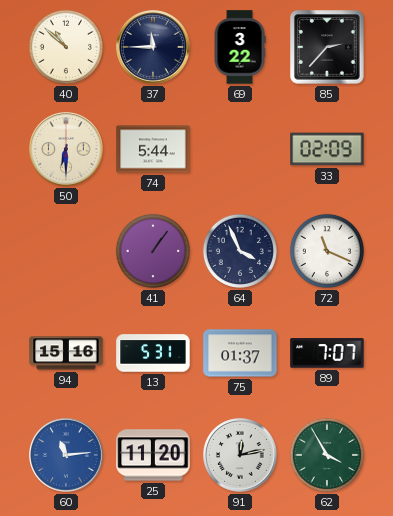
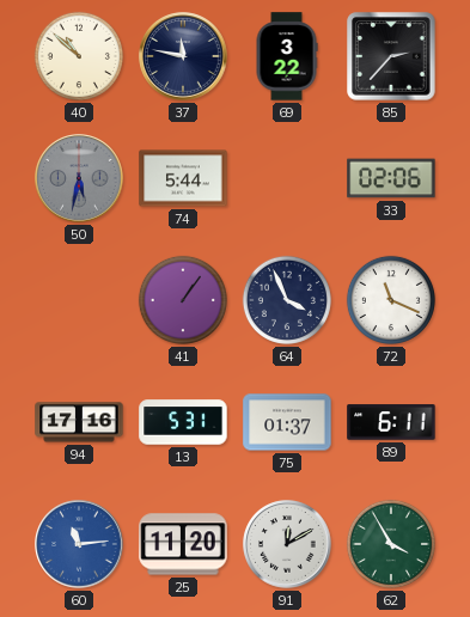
37: 11:45 -> 11:47 (183, 56)
50: 6:30 -> 5:32 (79, 178)
50 dial: cream -> grey (79, 178)
33: 02:09 -> 02:06 (391, 178)
94: 15:16 -> 17:16 (79, 422)
89: 7:07 -> 6:11 (391, 422)
91: 12:13 -> 12:10 (287, 544)
